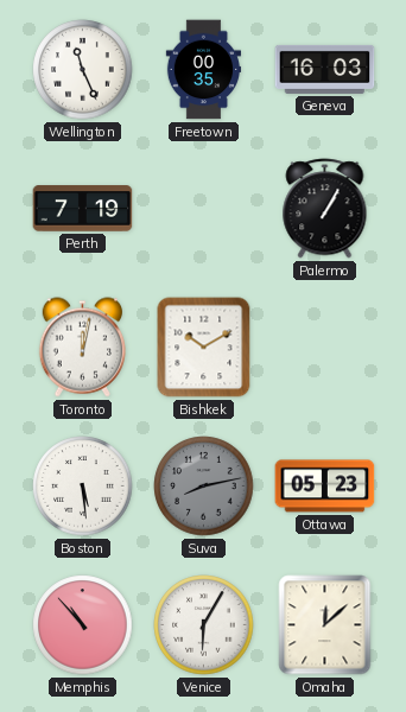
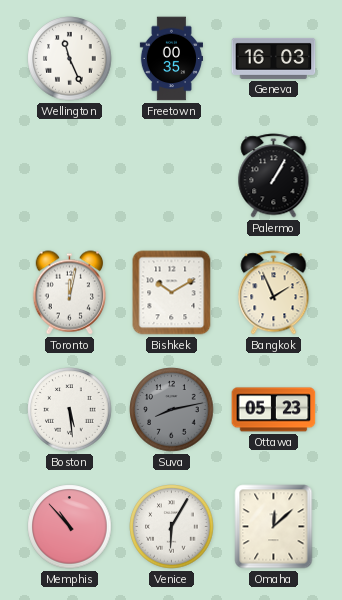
Perth: 7:19 -> none (83, 209)
Bangkok: none -> 1:56 (274, 293)
